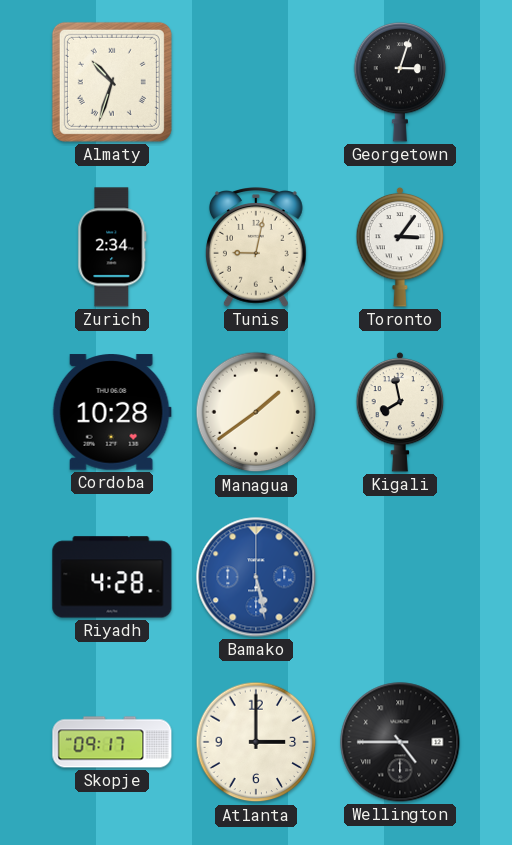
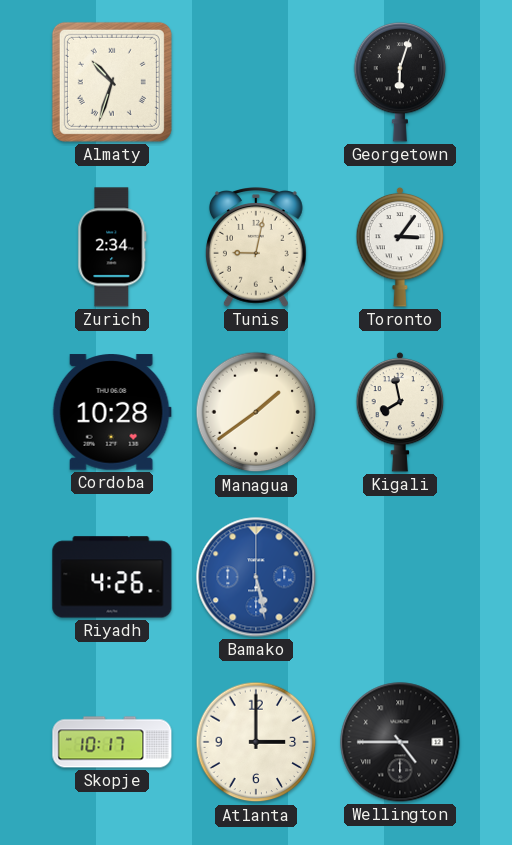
Georgetown: 3:03 -> 6:03 (400, 82)
Riyadh: 4:28 -> 4:26 (112, 577)
Skopje: 09:17 -> 10:17 (112, 742)
